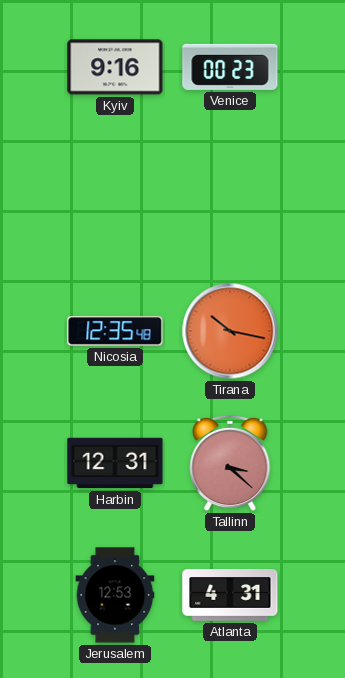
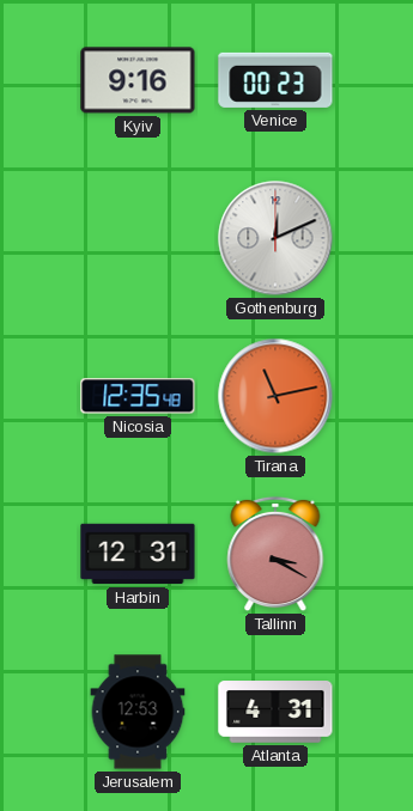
Gothenburg: none -> 12:11 (275, 238)
Tirana: 10:17 -> 11:13 (275, 396)
Tallinn: 3:22 -> 3:20 (275, 554)
